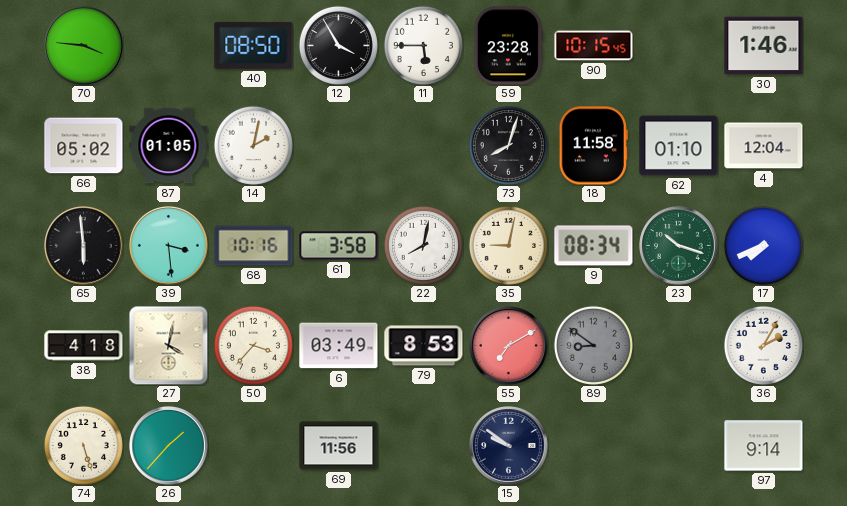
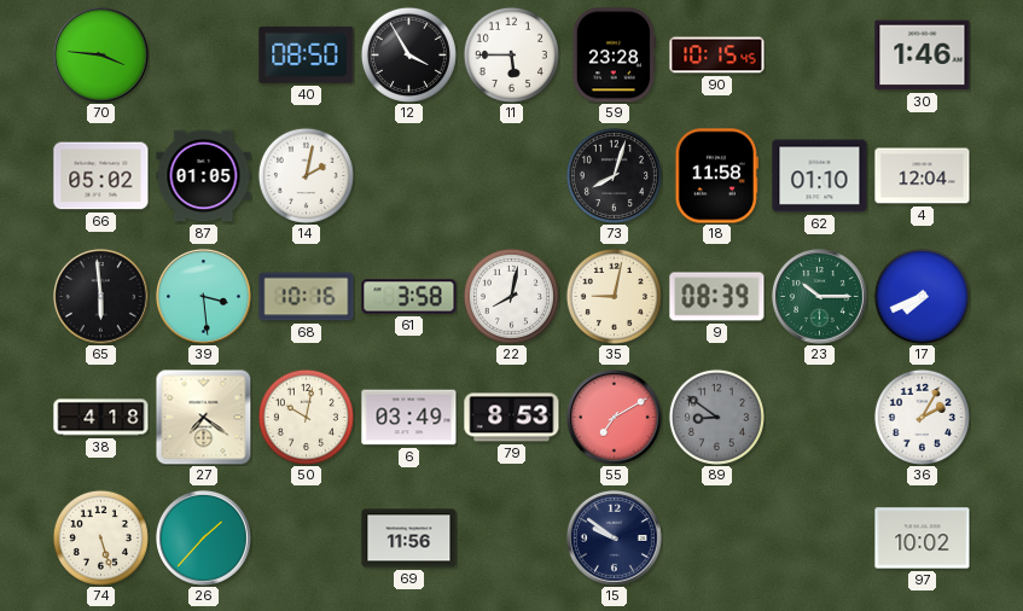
9: 08:34 -> 08:39 (717, 297)
23: 10:18 -> 10:15 (820, 297)
27: 4:02 -> 7:21 (203, 417)
50: 3:37 -> 10:02 (306, 417)
97: 9:14 -> 10:02 (923, 539)
